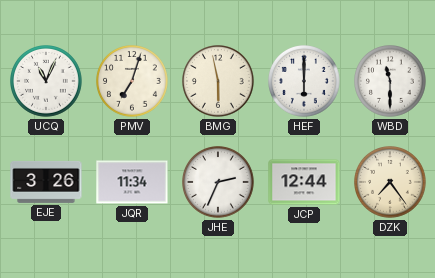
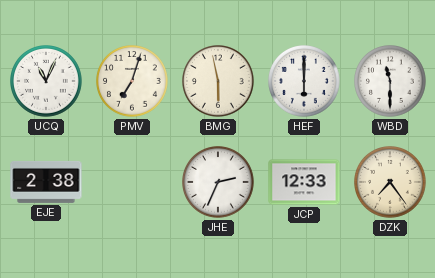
EJE: 3:26 -> 2:38 (46, 182)
JQR: 11:34 -> none (132, 182)
JCP: 12:44 -> 12:33 (304, 182)
